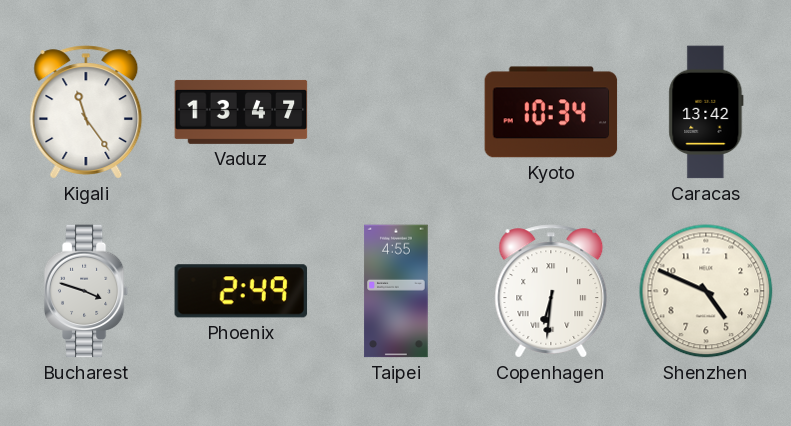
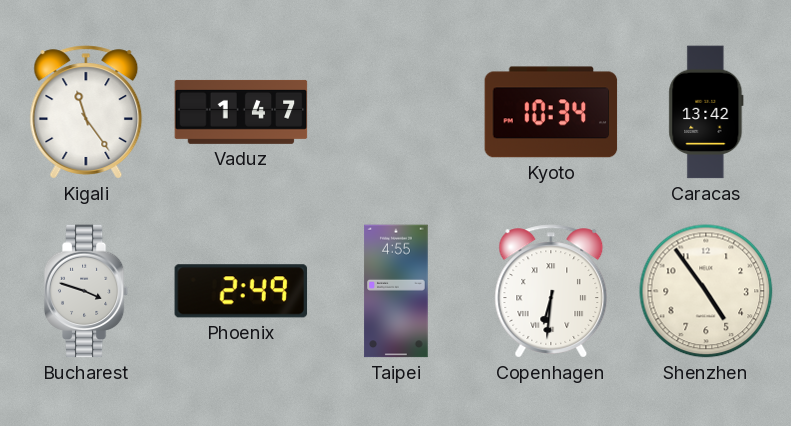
Vaduz: 13:47 -> 1:47 (241, 112)
Shenzhen: 4:49 -> 4:54 (706, 291)
